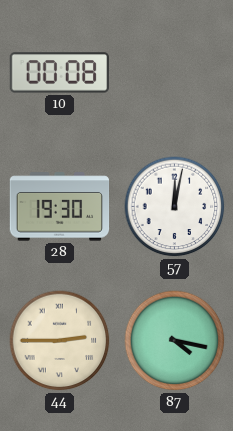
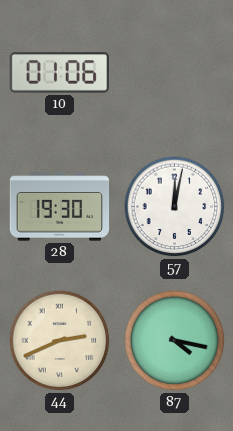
10: 00:08 -> 01:06 (59, 73)
44: 2:45 -> 2:41 (60, 341)
